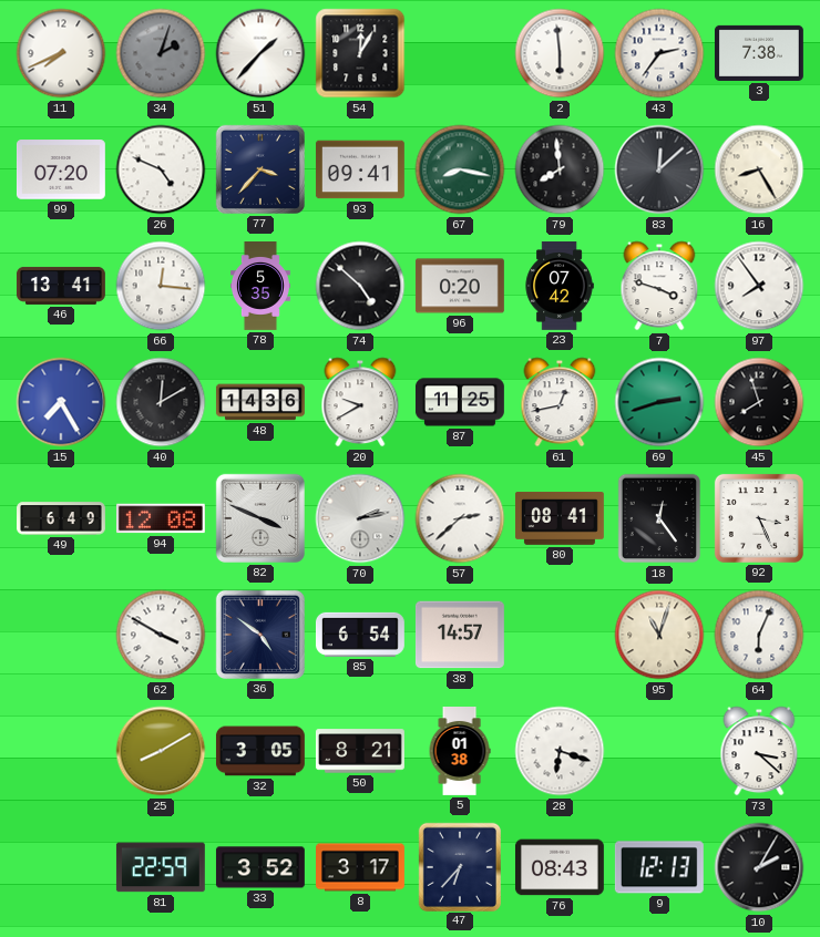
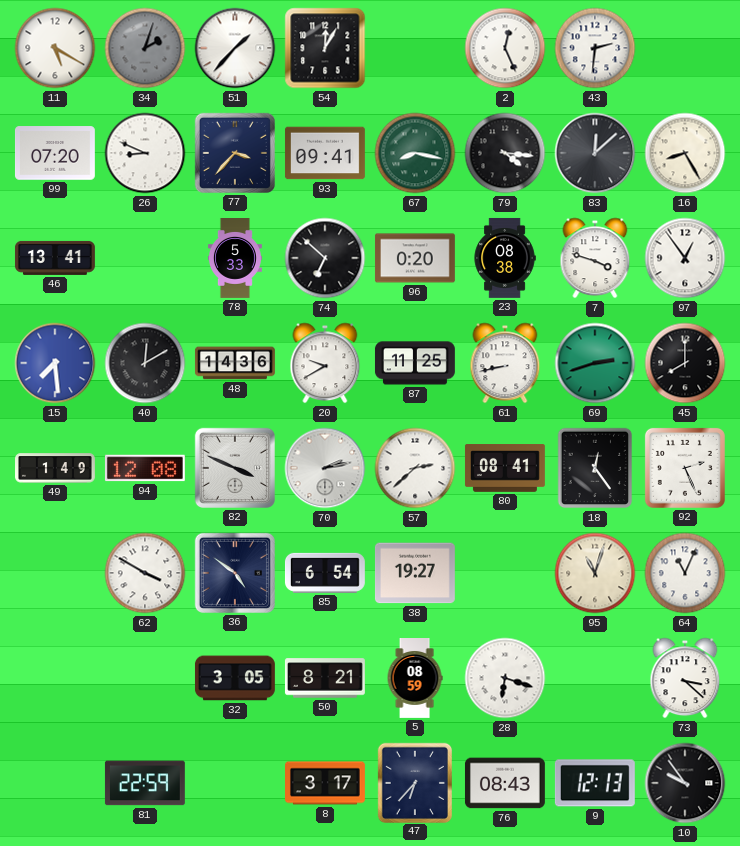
11: 7:41 -> 5:20 (55, 48)
2: 5:59 -> 12:26 (505, 48)
43: 2:36 -> 2:31 (595, 48)
3: 7:38 -> none (759, 53)
26: 4:49 -> 8:49 (145, 153)
79: 7:59 -> 4:16 (505, 153)
66: 12:16 -> none (161, 286)
78: 5:35 -> 5:33 (235, 259)
74: 4:52 -> 6:52 (325, 258)
23: 07:42 -> 08:38 (505, 258)
97: 7:54 -> 12:54 (685, 258)
15: 7:25 -> 7:29 (55, 363)
61: 12:43 -> 8:43 (505, 363)
45: 7:57 -> 8:00 (685, 363)
49: 6:49 -> 1:49 (56, 468)
92: 3:26 -> 2:26 (685, 468)
38: 14:57 -> 19:27 (415, 573)
64: 6:04 -> 11:04 (685, 573)
25: 8:10 -> none (161, 751)
5: 01:38 -> 08:59 (415, 679)
33: 3:52 -> none (260, 867)
10: 2:05 -> 9:54 (685, 783)
